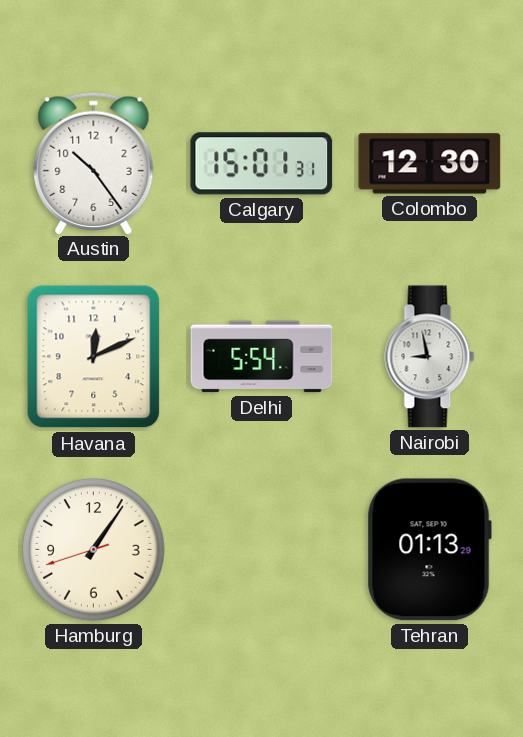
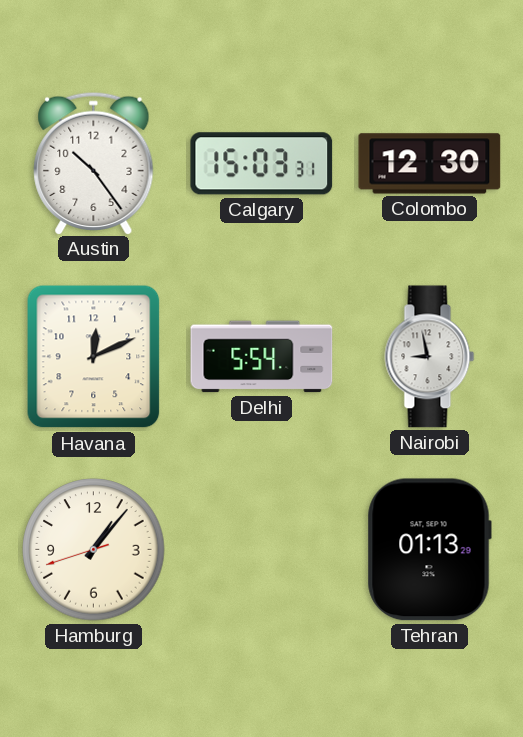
Calgary: 15:01 -> 15:03 (262, 164)
Hamburg: 1:05 -> 1:06 (94, 550)
